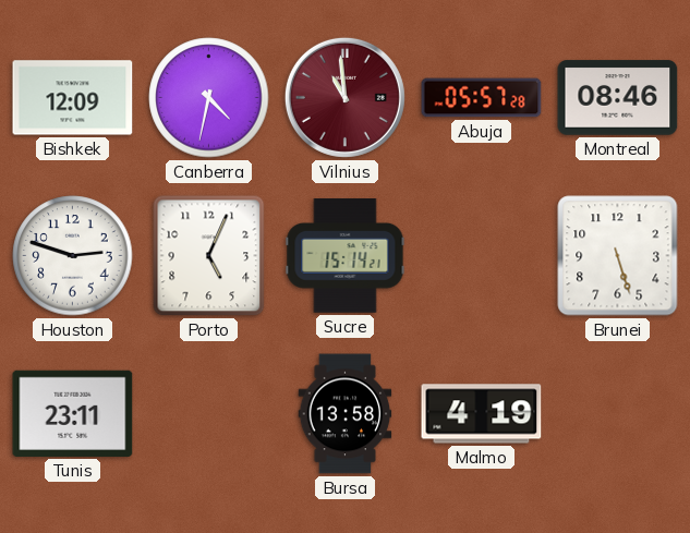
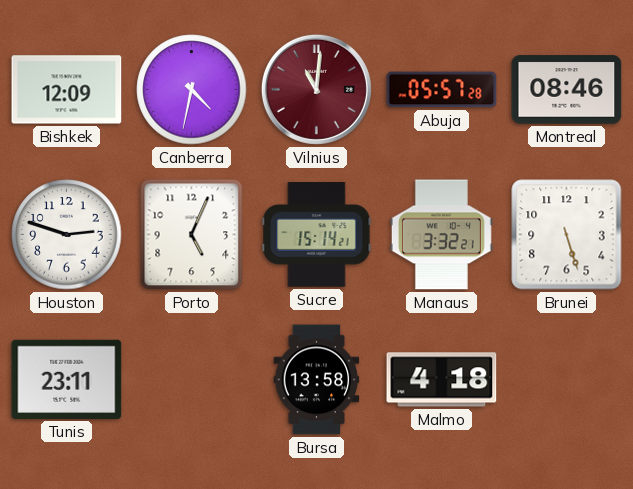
Vilnius: 10:59 -> 11:01 (316, 89)
Manaus: none -> 3:32 (441, 235)
Malmo: 4:19 -> 4:18 (442, 380)
